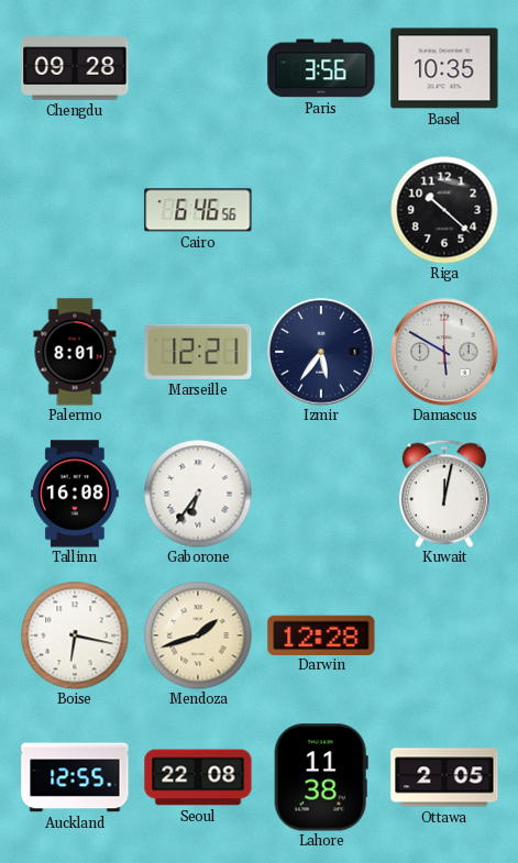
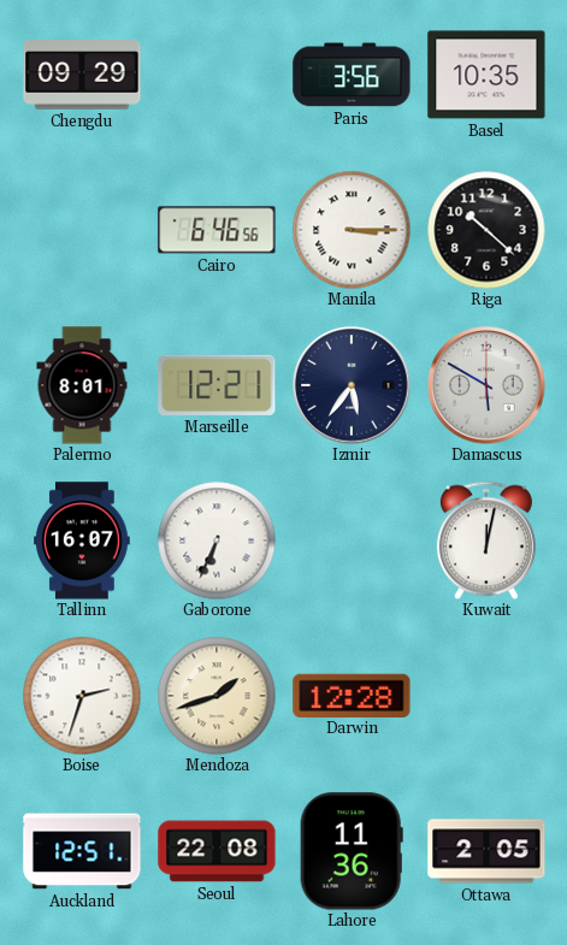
Chengdu: 09:28 -> 09:29 (82, 75)
Manila: none -> 3:15 (352, 230)
Tallinn: 16:08 -> 16:07 (82, 541)
Gaborone: 6:36 -> 6:34 (217, 541)
Boise: 6:17 -> 2:33 (82, 696)
Auckland: 12:55 -> 12:51 (82, 851)
Lahore: 11:38 -> 11:36 (352, 851)
